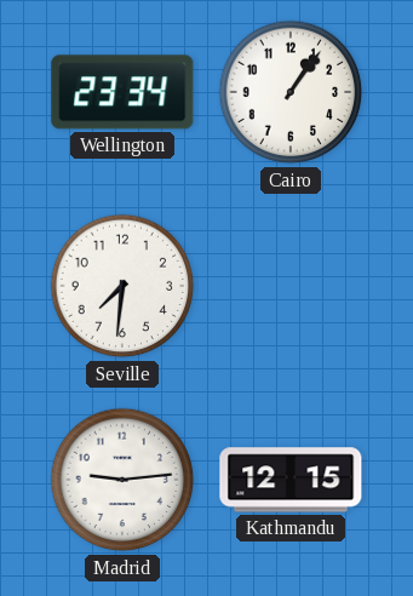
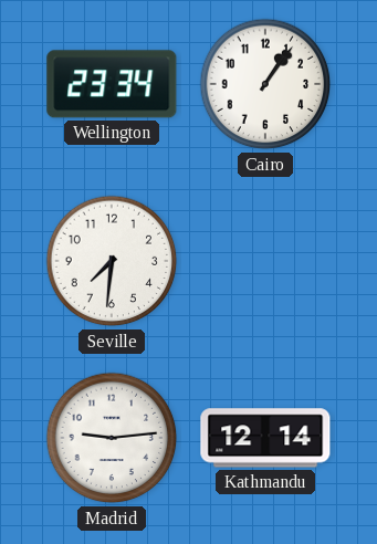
Kathmandu: 12:15 -> 12:14 (265, 438)
